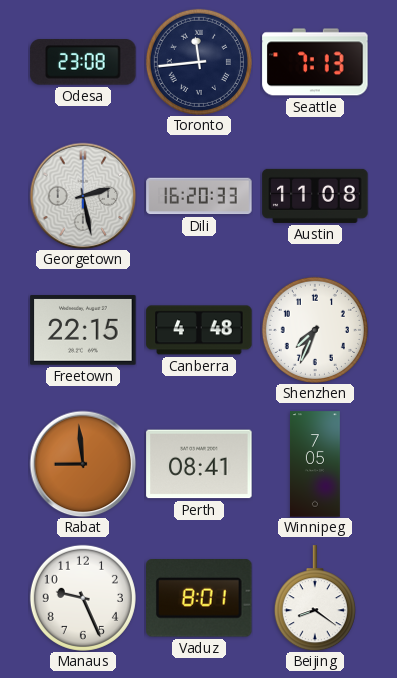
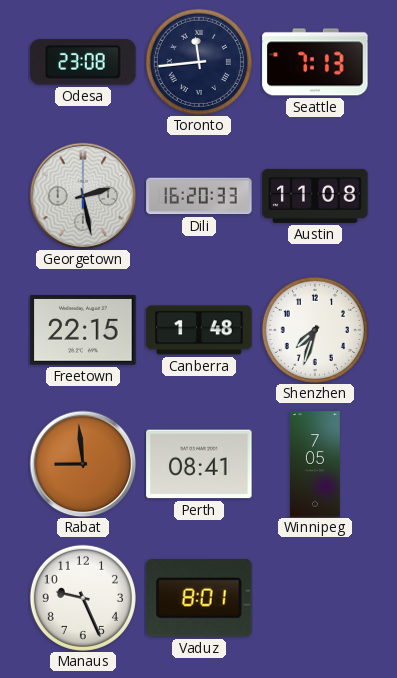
Canberra: 4:48 -> 1:48 (199, 330)
Shenzhen: 7:34 -> 7:33 (315, 330)
Beijing: 8:21 -> none (315, 598)
